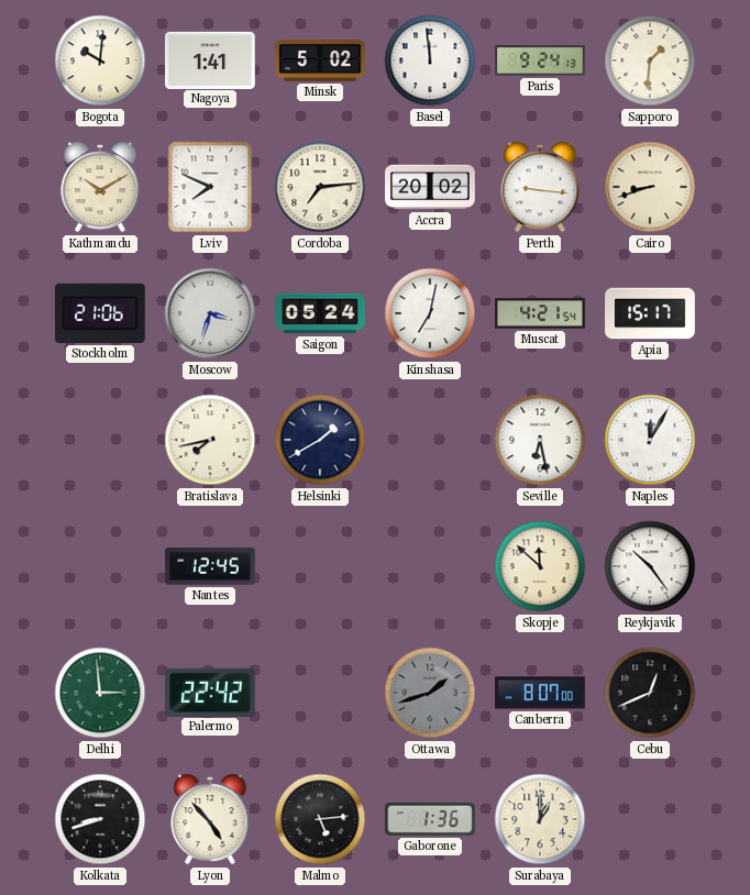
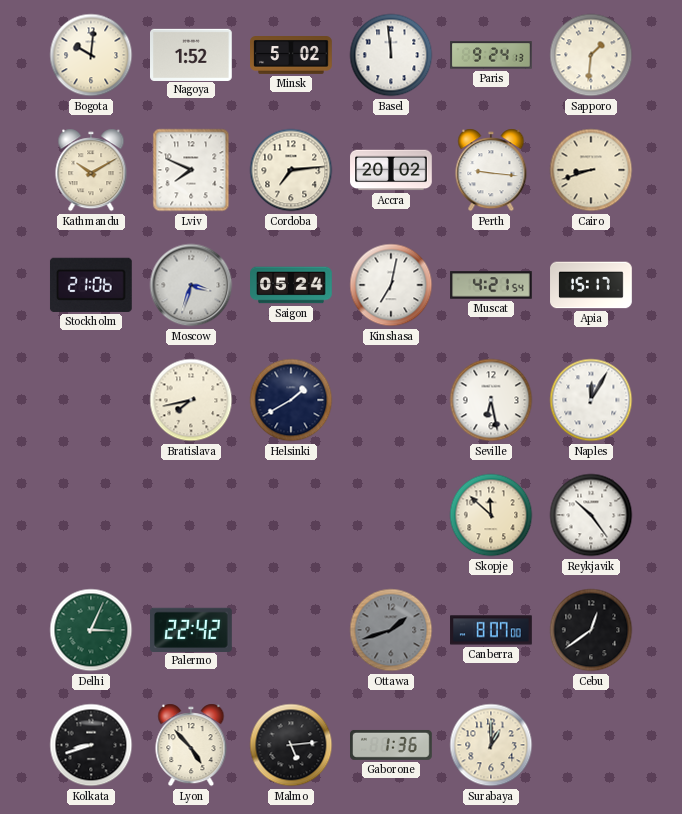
Nagoya: 1:41 -> 1:52 (192, 54)
Nantes: 12:45 -> none (210, 566)
Delhi: 2:59 -> 3:04 (91, 630)
Cebu: 12:41 -> 12:39 (591, 630)
